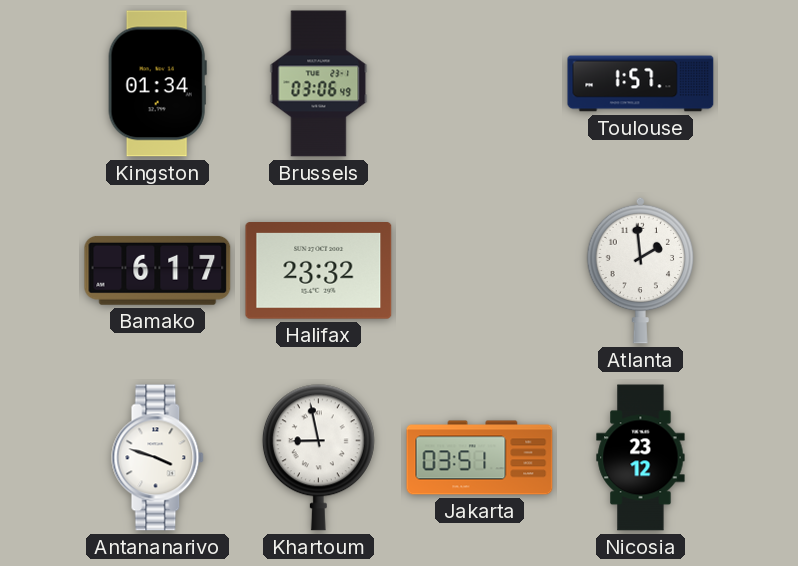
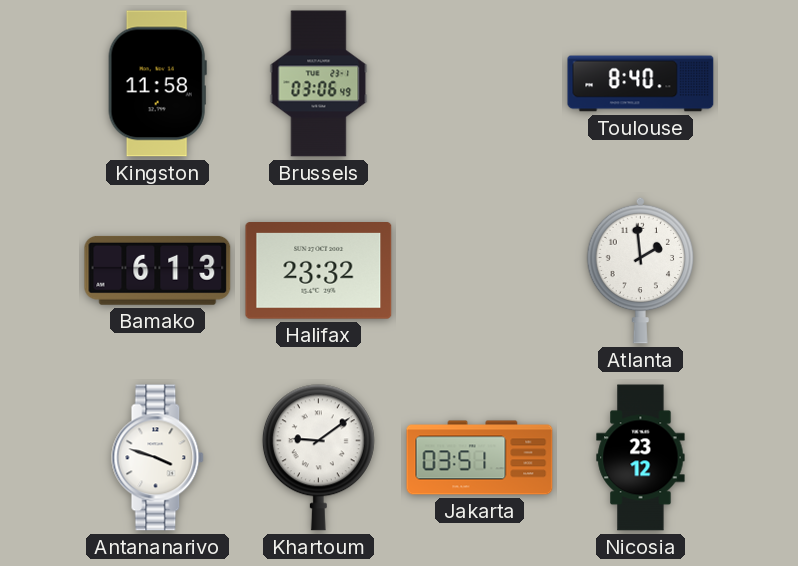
Kingston: 01:34 -> 11:58 (157, 84)
Toulouse: 1:57 -> 8:40 (641, 84)
Bamako: 6:17 -> 6:13 (158, 270)
Khartoum: 8:58 -> 9:09 (318, 458)
